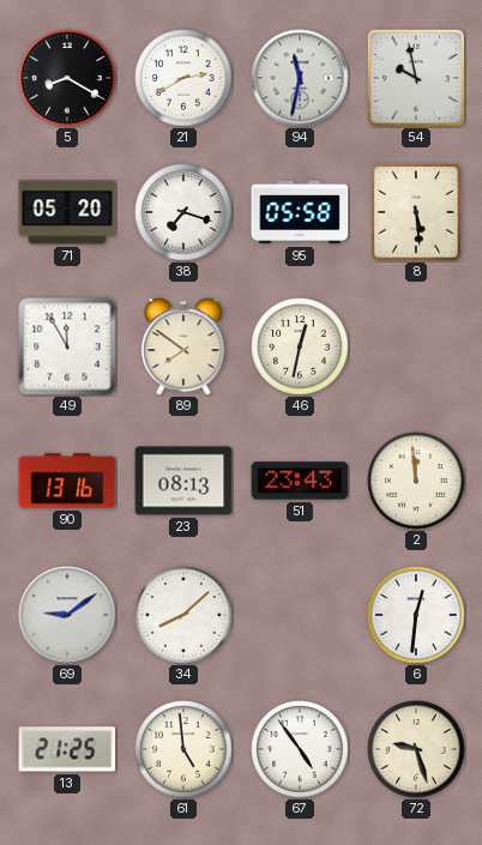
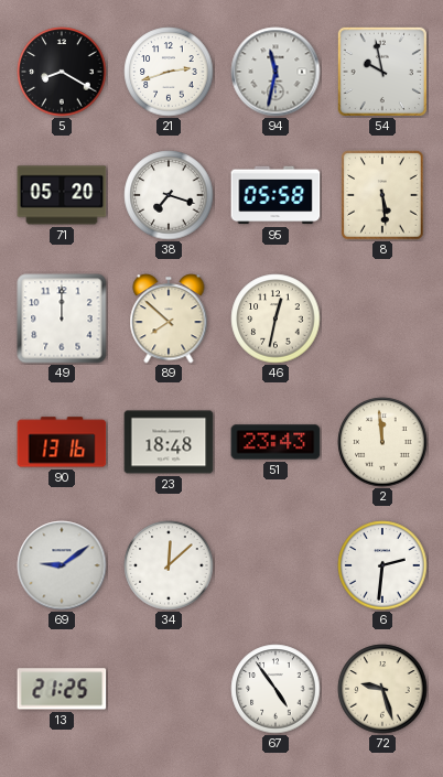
21: 2:40 -> 2:42 (169, 72)
49: 11:55 -> 12:00 (62, 319)
89: 7:51 -> 7:52 (169, 319)
23: 08:13 -> 18:48 (169, 442)
34: 8:08 -> 12:08 (169, 565)
6: 12:31 -> 2:31 (382, 565)
61: 4:59 -> none (183, 749)
